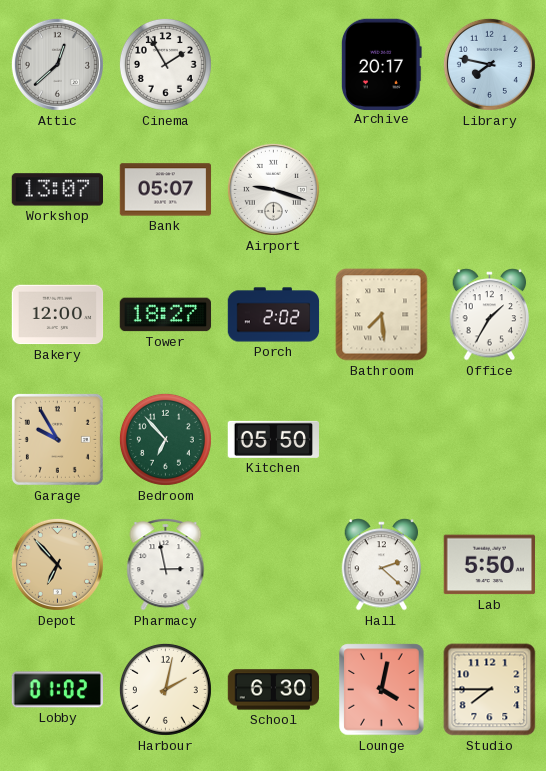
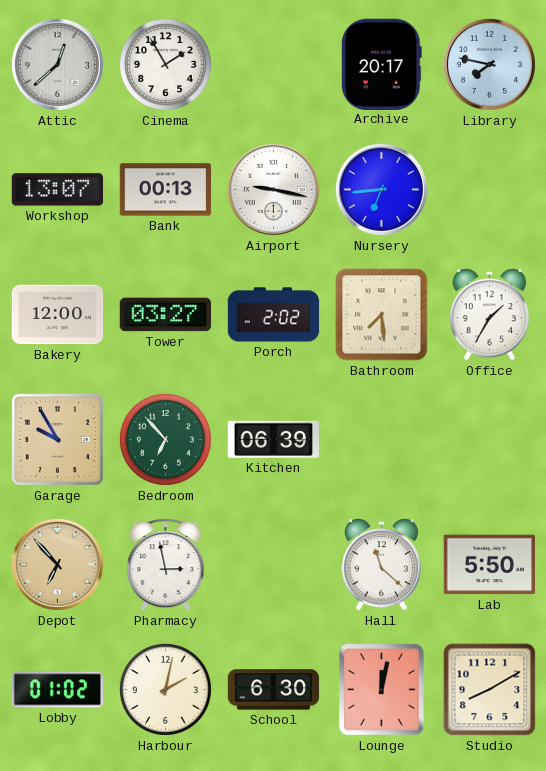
Bank: 05:07 -> 00:13 (166, 190)
Airport: 9:18 -> 9:17 (273, 189)
Nursery: none -> 6:44 (381, 189)
Tower: 18:27 -> 03:27 (166, 315)
Kitchen: 05:50 -> 06:39 (274, 439)
Hall: 2:22 -> 11:22 (382, 565)
Lounge: 4:02 -> 12:02 (382, 690)
Studio: 7:45 -> 8:10 (490, 690)
